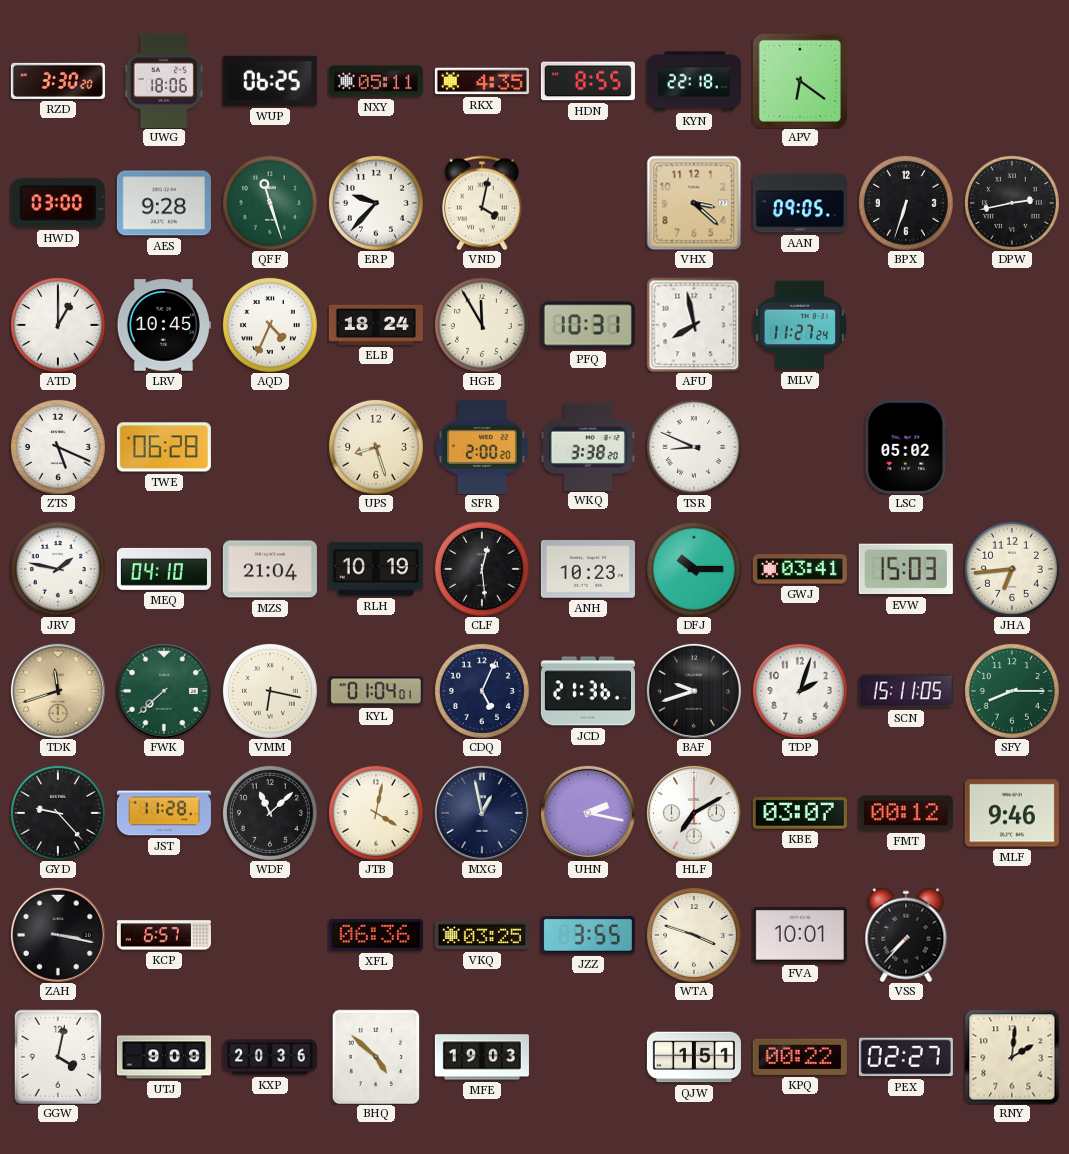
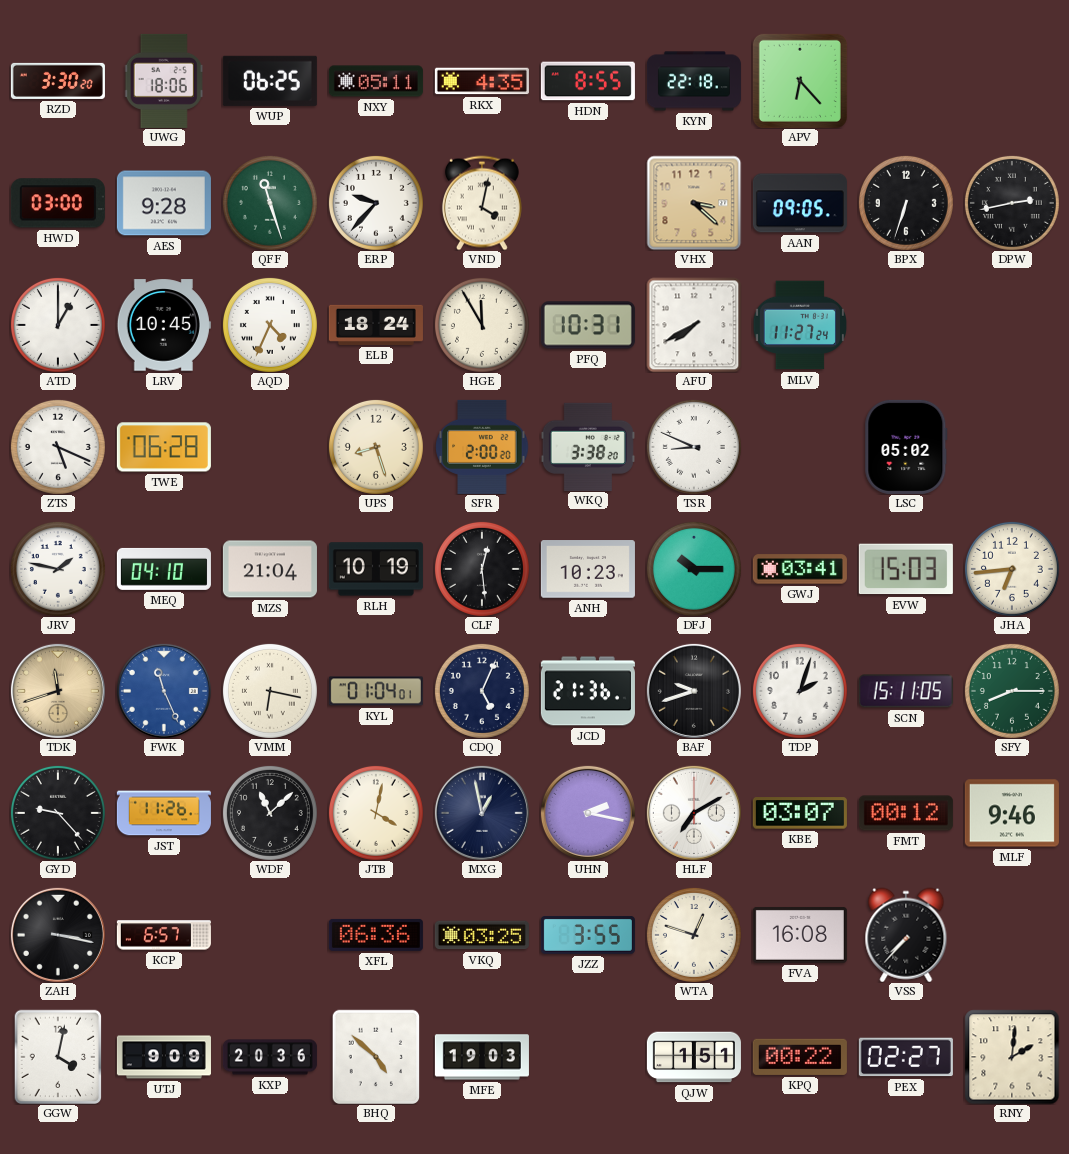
APV: 6:21 -> 6:23 (800, 81)
AFU: 7:58 -> 7:40 (694, 325)
FWK: 7:38 -> 11:26 (164, 691)
FWK dial: green -> blue (164, 691)
JST: 11:28 -> 11:26 (164, 813)
WTA: 3:48 -> 12:48 (694, 935)
FVA: 10:01 -> 16:08 (800, 935)
